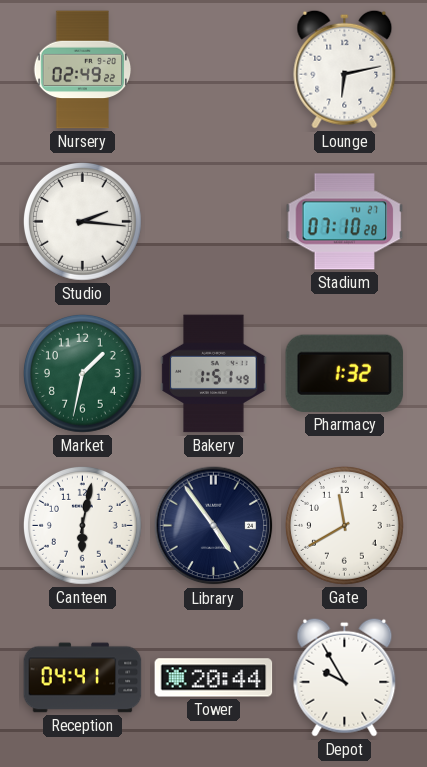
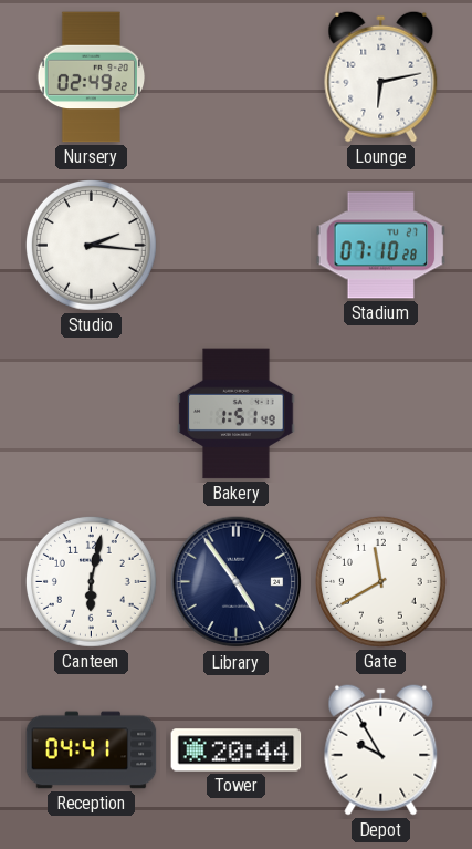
Market: 1:32 -> none (82, 373)
Pharmacy: 1:32 -> none (345, 373)
